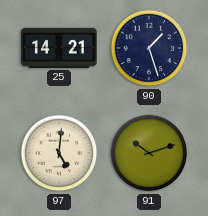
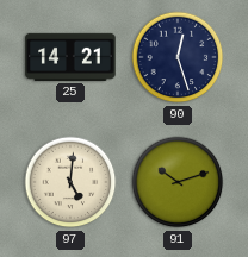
90: 1:27 -> 12:27 (178, 57)
